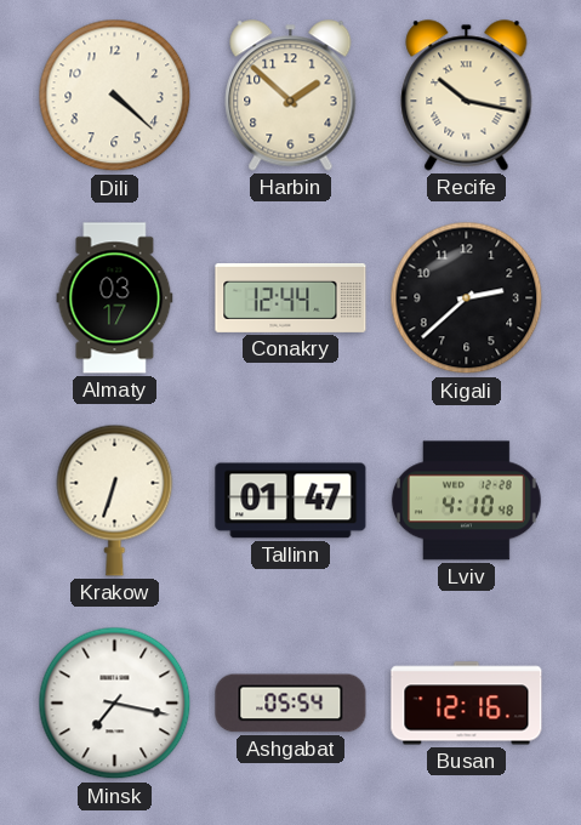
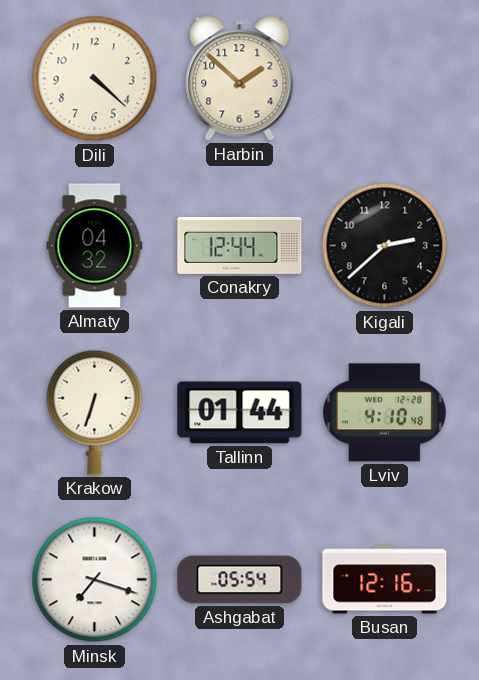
Recife: 10:17 -> none (467, 96)
Almaty: 03:17 -> 04:32 (95, 246)
Tallinn: 01:47 -> 01:44 (240, 413)
Minsk: 7:17 -> 7:18 (95, 580)
